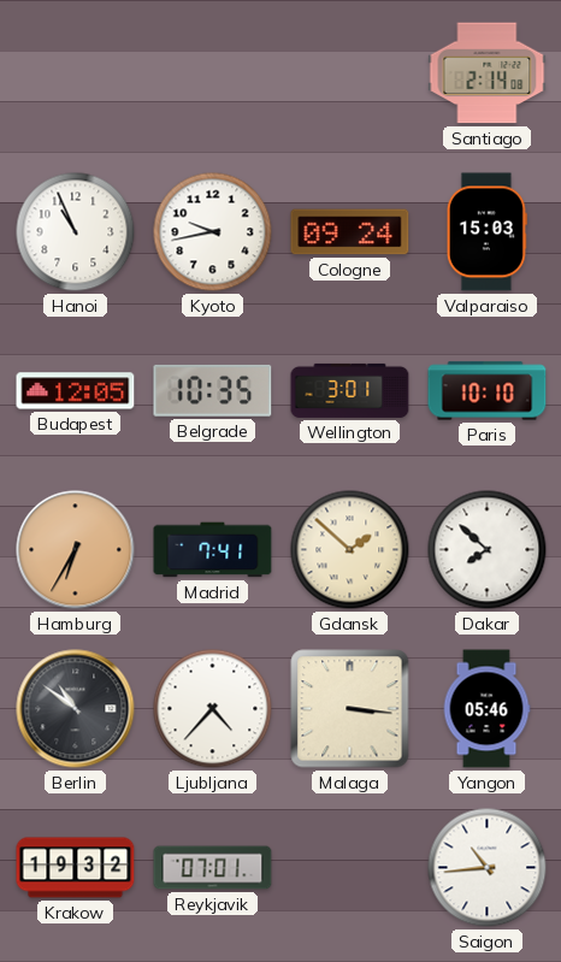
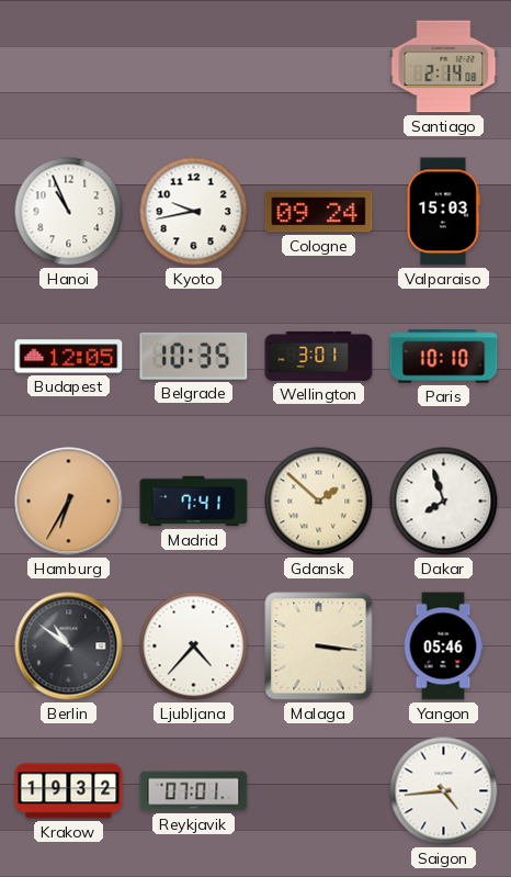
Dakar: 7:52 -> 7:57 (444, 502)
Saigon: 10:44 -> 4:44 (444, 791)
